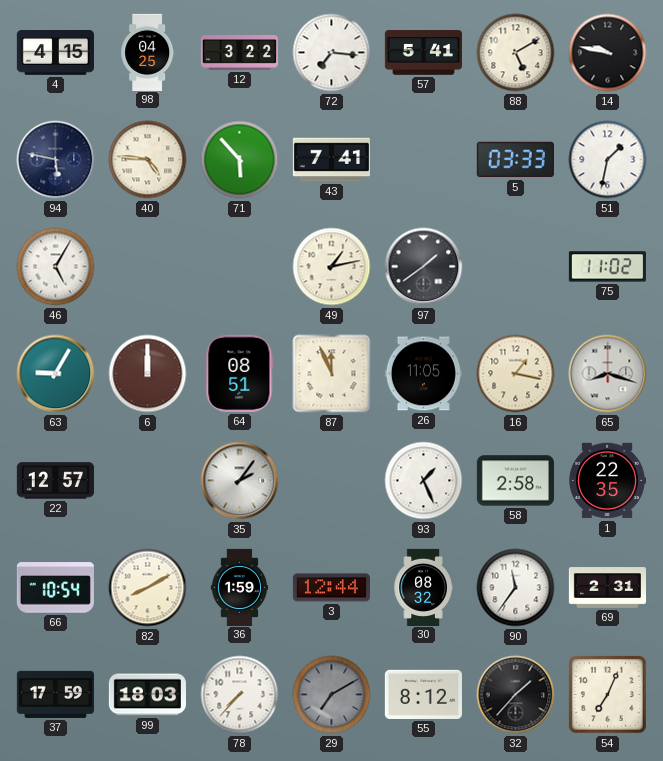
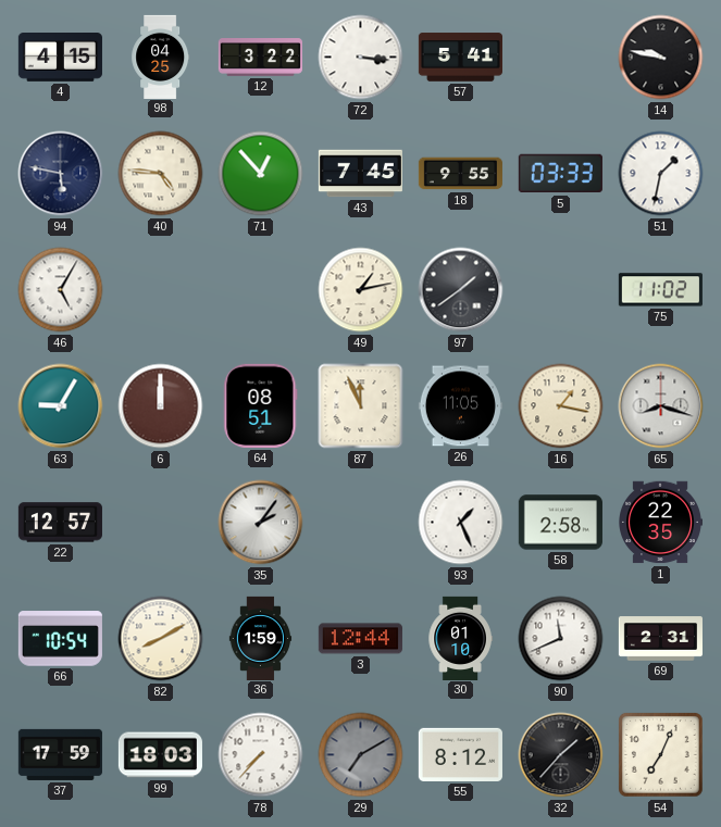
72: 7:16 -> 3:16 (361, 58)
88: 5:10 -> none (516, 53)
71: 5:53 -> 12:53 (261, 174)
43: 7:41 -> 7:45 (360, 174)
18: none -> 9:55 (460, 174)
30: 08:32 -> 01:10 (460, 638)
90: 11:36 -> 11:41 (561, 639)
